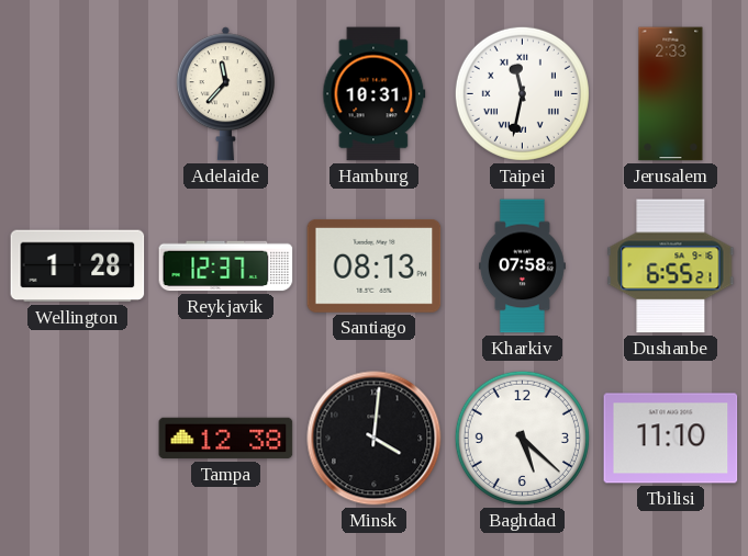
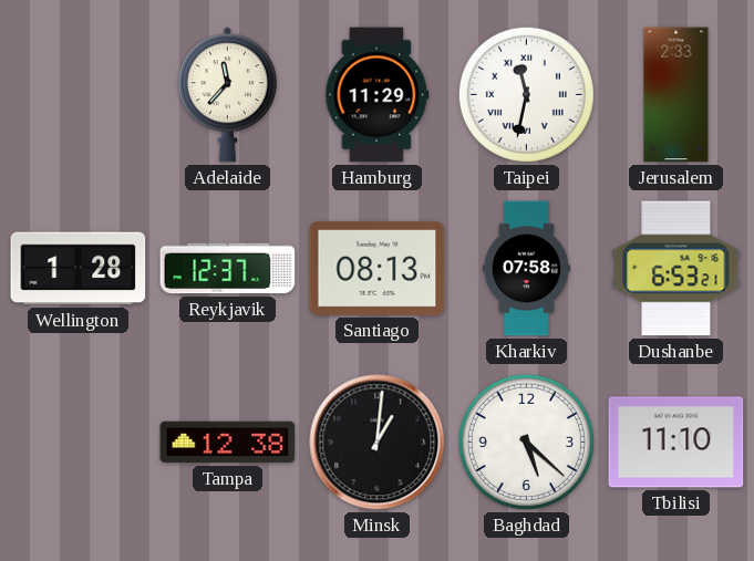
Hamburg: 10:31 -> 11:29 (378, 95)
Dushanbe: 6:55 -> 6:53 (676, 269)
Minsk: 4:01 -> 1:01 (378, 443)
